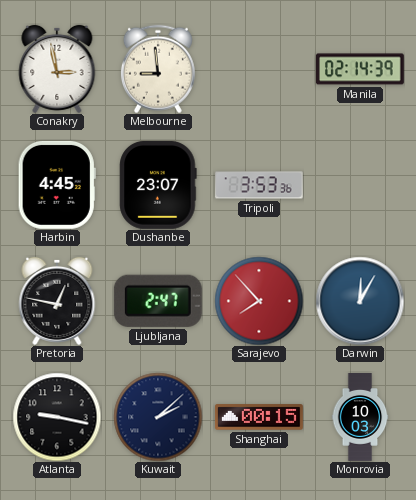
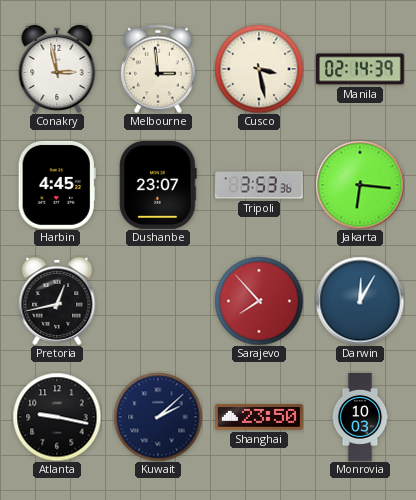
Melbourne: 8:59 -> 2:59 (158, 69)
Cusco: none -> 3:28 (259, 69)
Jakarta: none -> 6:16 (360, 185)
Pretoria: 12:47 -> 12:43 (57, 301)
Ljubljana: 2:47 -> none (158, 301)
Shanghai: 00:15 -> 23:50 (259, 417)
